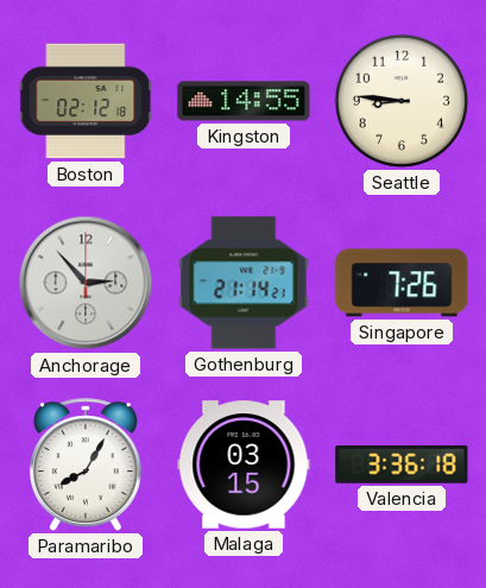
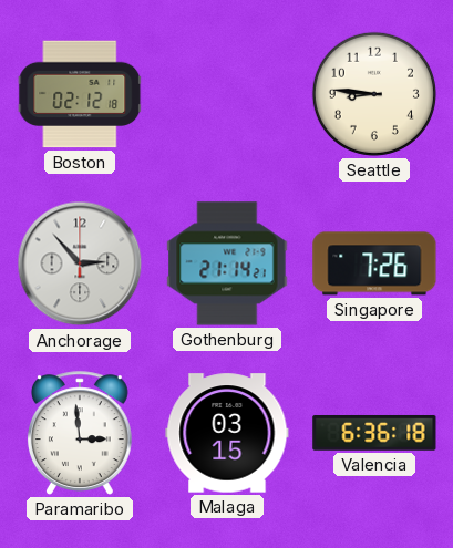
Kingston: 14:55 -> none (244, 101)
Paramaribo: 8:05 -> 2:59 (80, 433)
Valencia: 3:36 -> 6:36 (374, 433)
